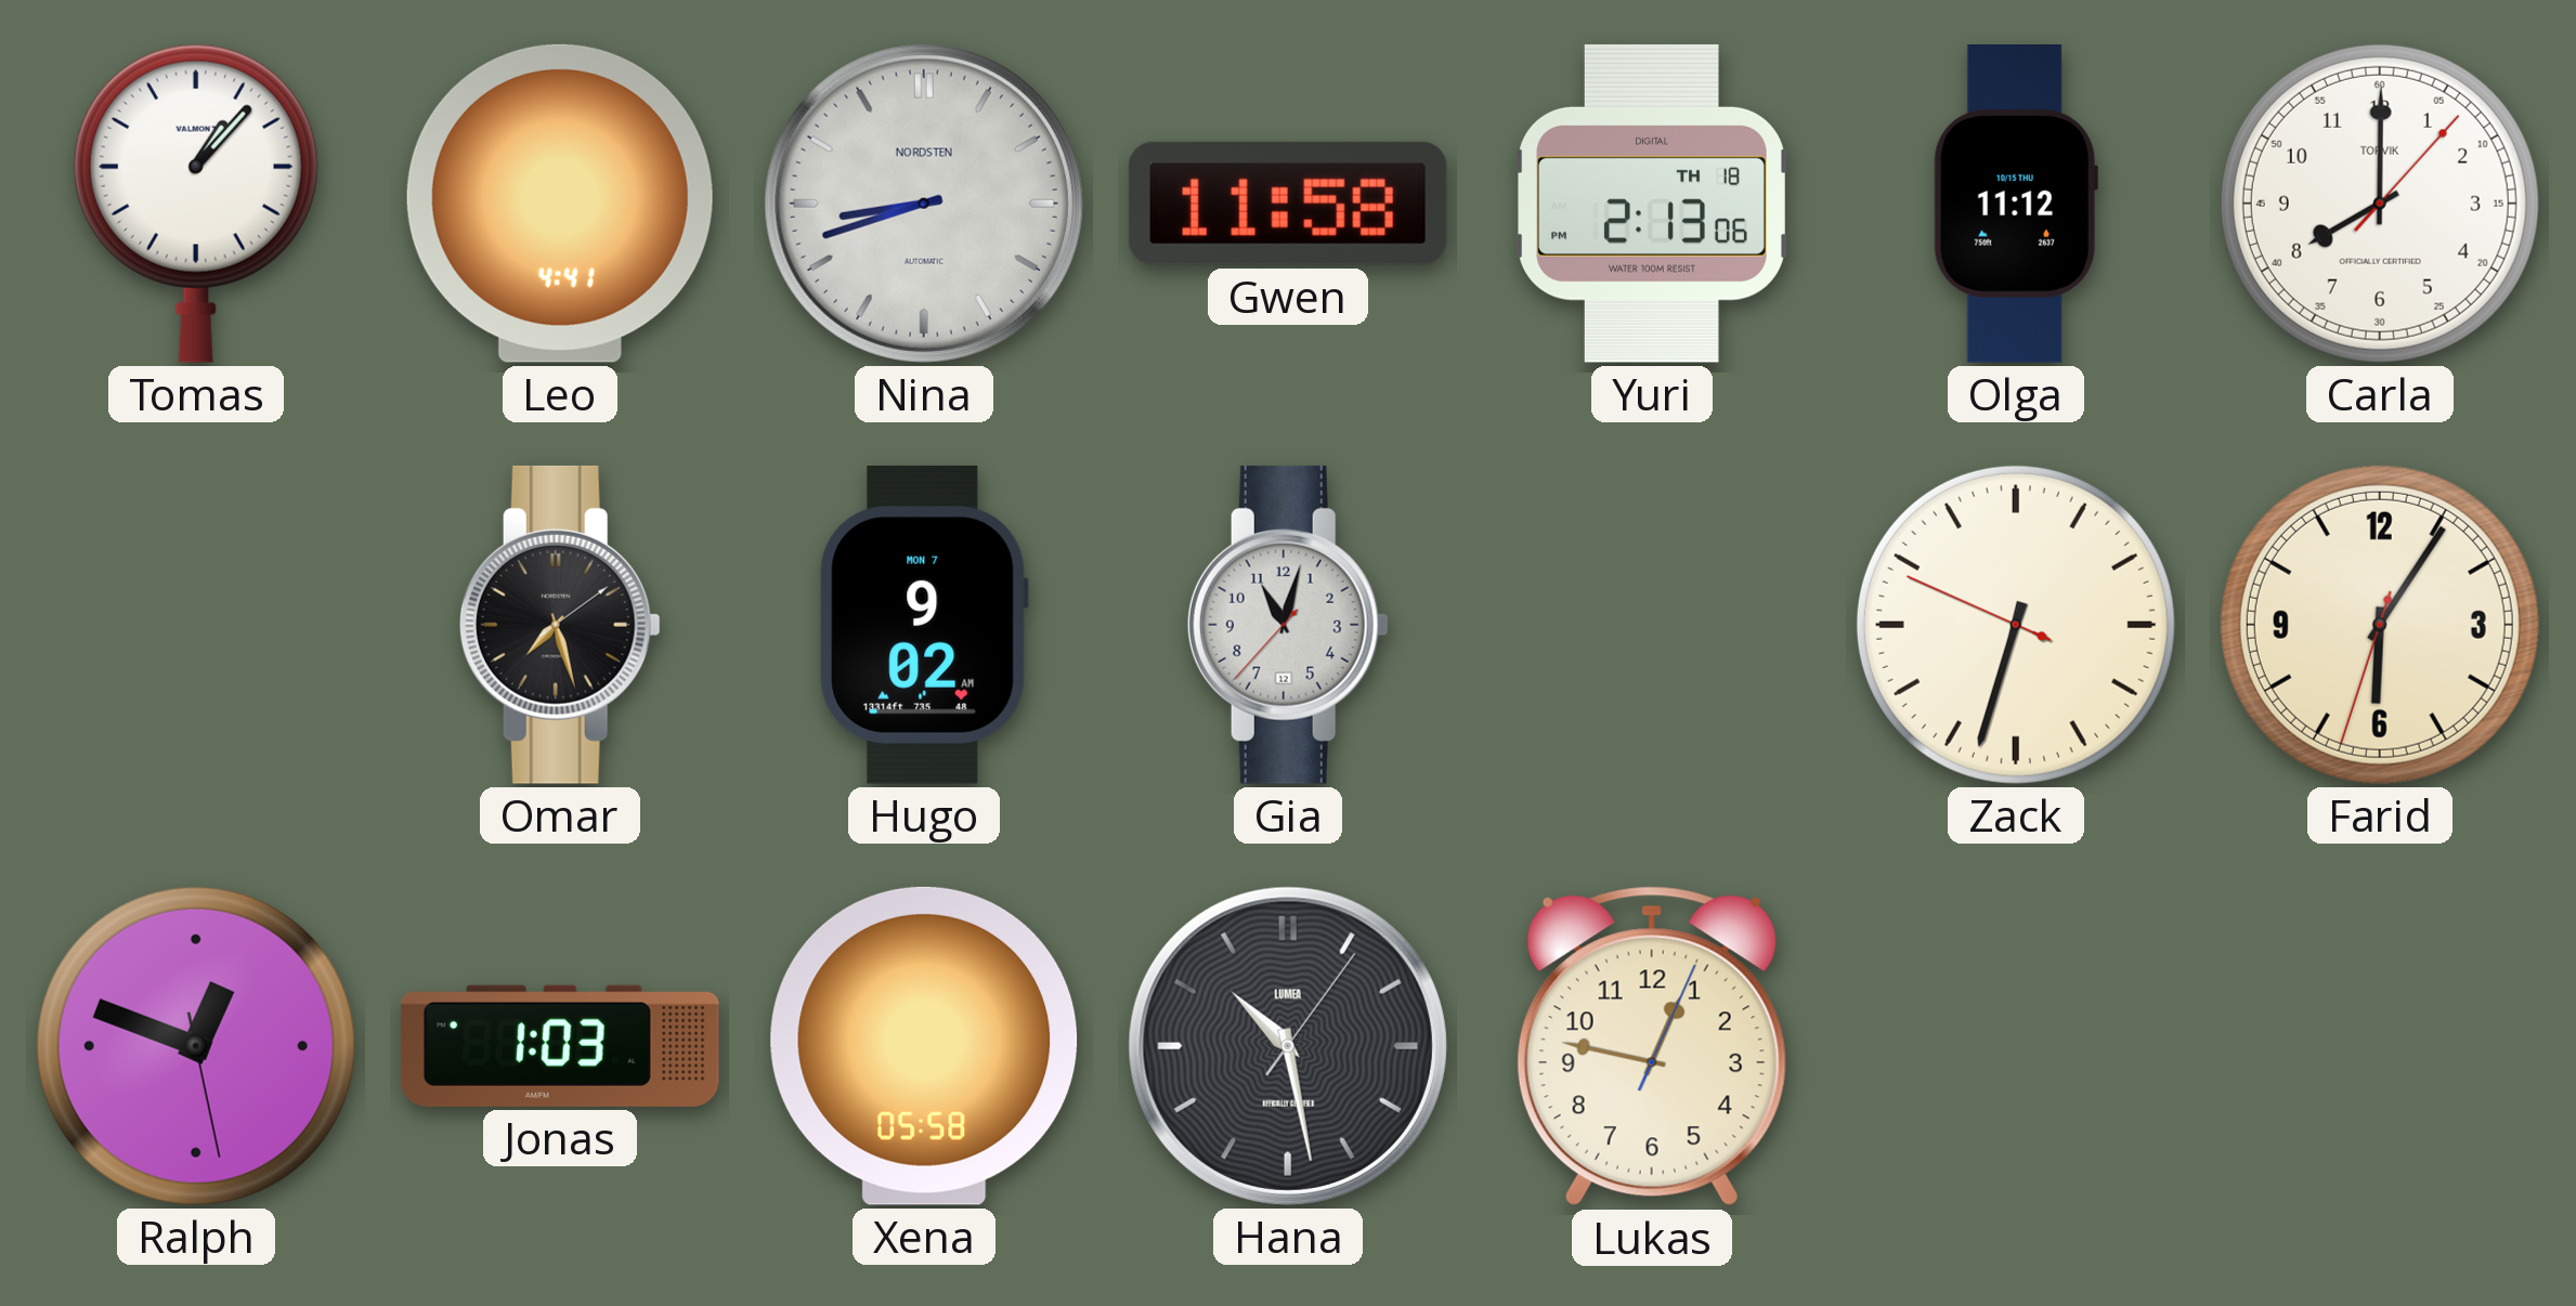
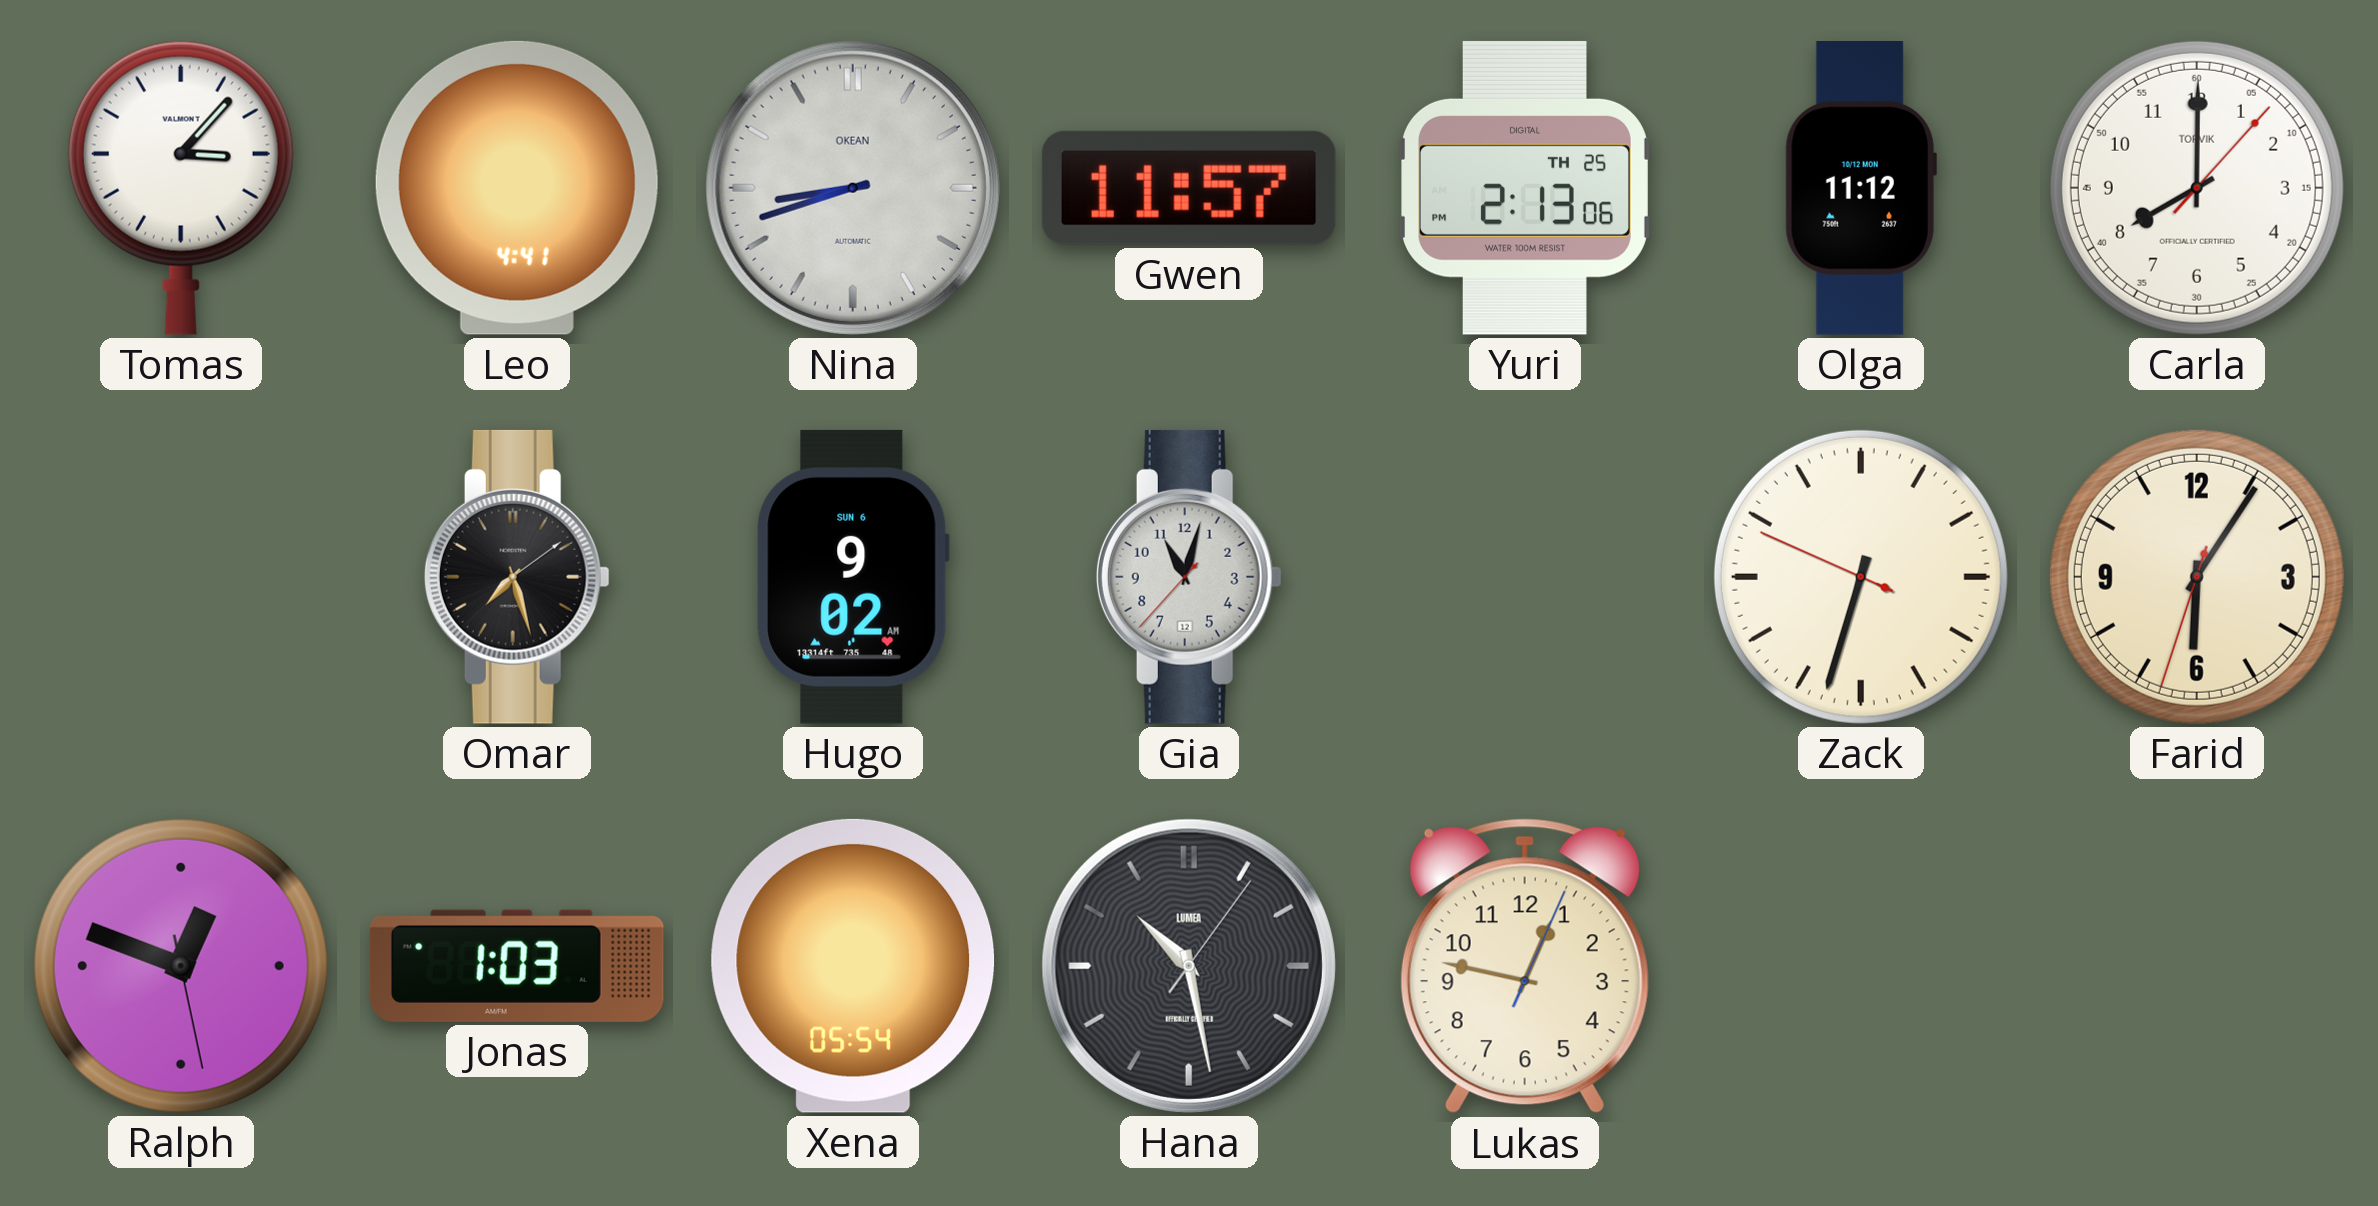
Tomas: 1:07 -> 3:07 (181, 188)
Nina brand: NORDSTEN -> OKEAN (853, 188)
Gwen: 11:58 -> 11:57 (1189, 188)
Yuri date: TH 18 -> TH 25 (1525, 188)
Olga date: 10/15 THU -> 10/12 MON (1861, 189)
Hugo date: MON 7 -> SUN 6 (853, 577)
Xena: 05:58 -> 05:54 (853, 966)
